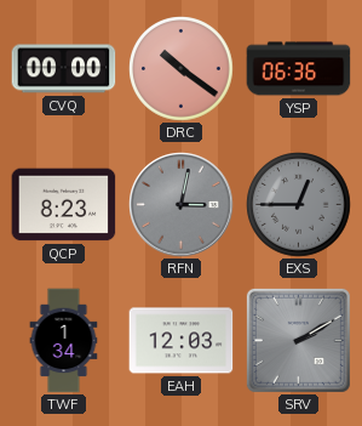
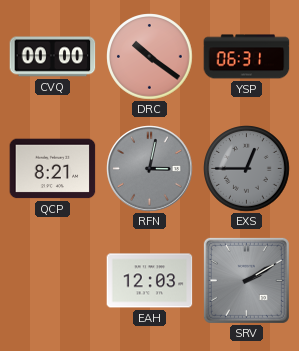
YSP: 06:36 -> 06:31 (247, 57)
QCP: 8:23 -> 8:21 (53, 169)
TWF: 1:34 -> none (64, 341)
